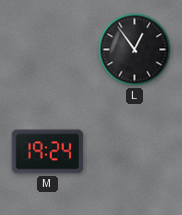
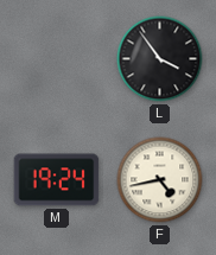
L: 12:54 -> 3:54 (160, 59)
F: none -> 4:43 (160, 180)
